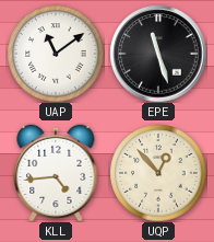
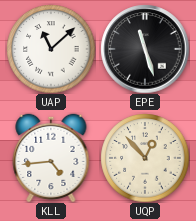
UAP: 11:09 -> 11:08 (51, 49)
